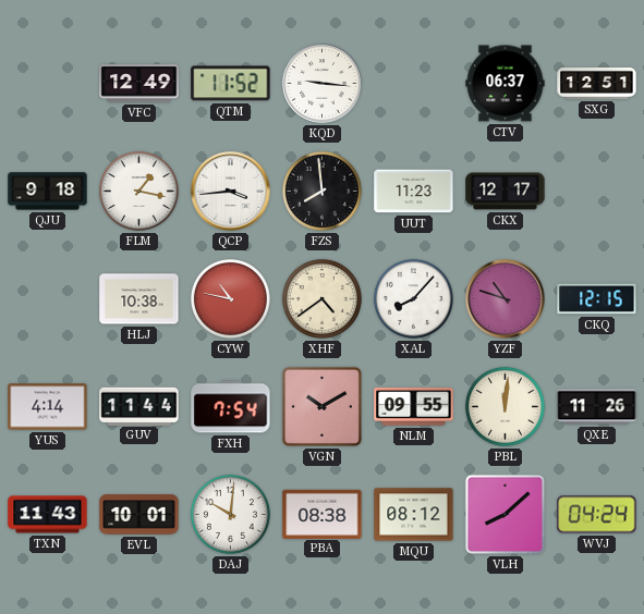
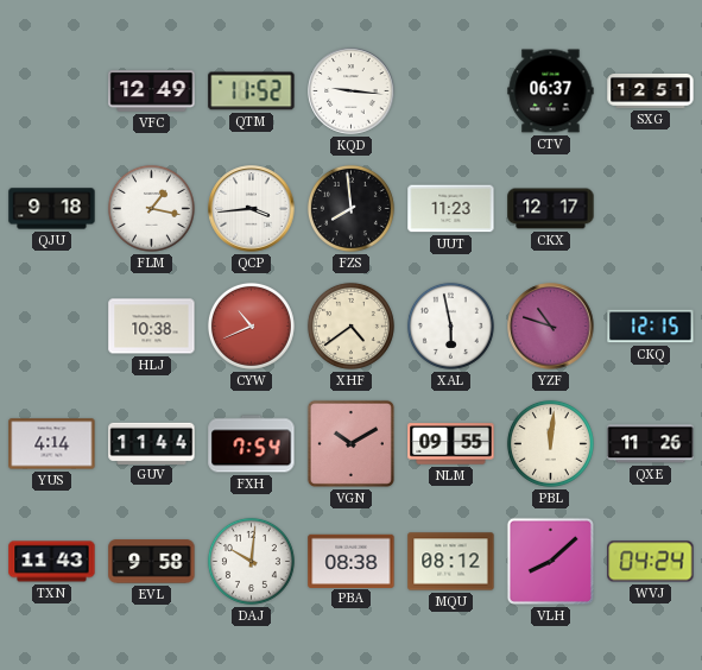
CYW: 10:47 -> 10:41 (251, 325)
XAL: 8:07 -> 5:58 (450, 325)
EVL: 10:01 -> 9:58 (152, 562)
